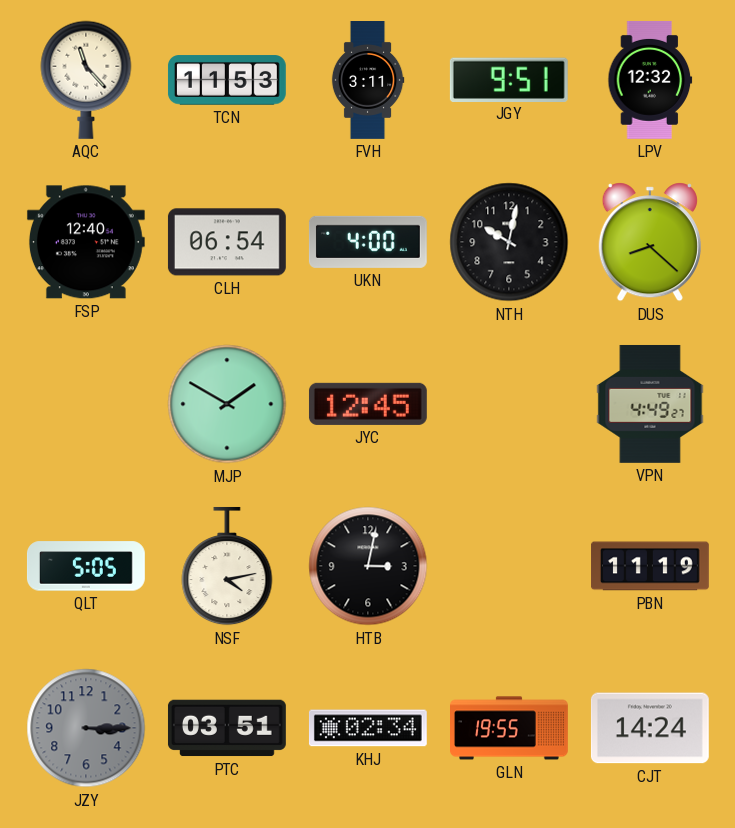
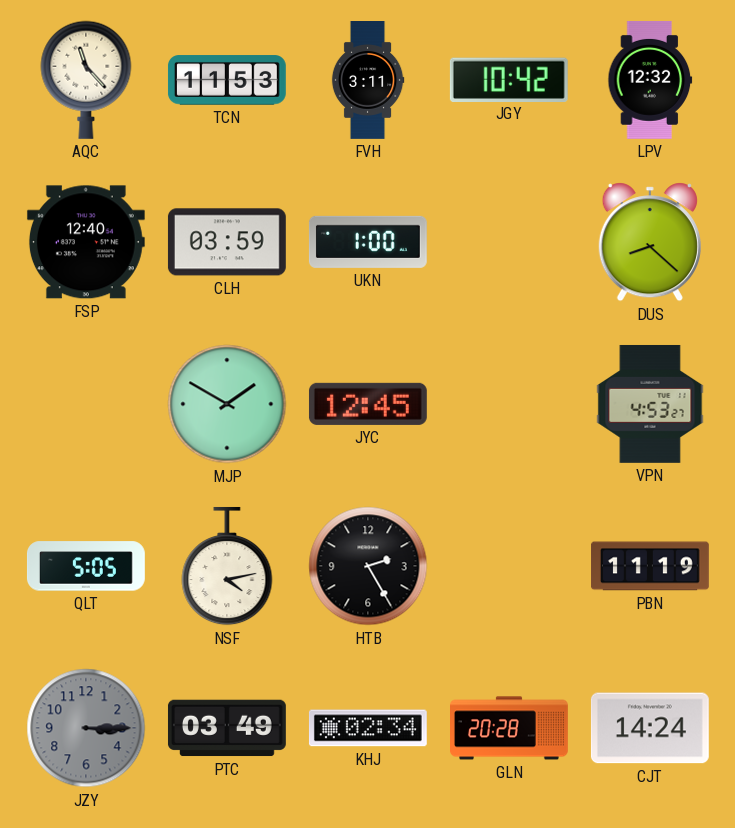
JGY: 9:51 -> 10:42 (509, 79)
CLH: 06:54 -> 03:59 (227, 242)
UKN: 4:00 -> 1:00 (368, 242)
NTH: 10:02 -> none (509, 242)
VPN: 4:49 -> 4:53 (650, 404)
HTB: 3:02 -> 2:25 (368, 566)
PTC: 03:51 -> 03:49 (227, 728)
GLN: 19:55 -> 20:28 (510, 728)
